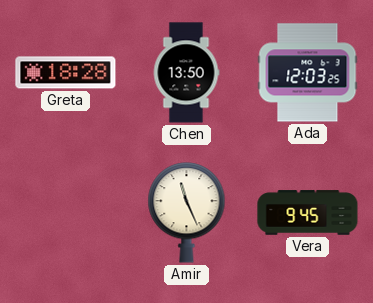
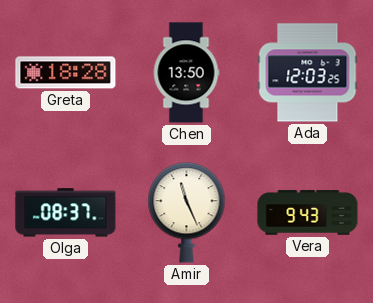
Olga: none -> 08:37 (66, 213)
Vera: 9:45 -> 9:43 (308, 213)
